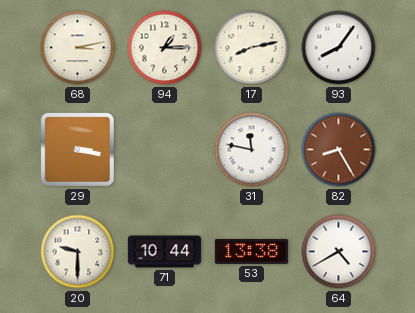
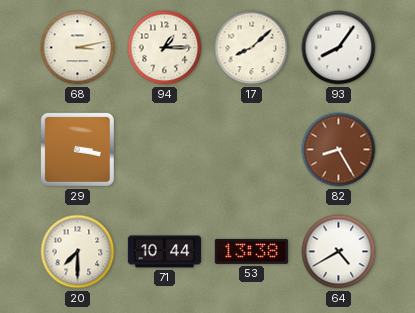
17: 8:13 -> 8:08 (252, 48)
31: 11:47 -> none (252, 150)
20: 9:30 -> 7:30 (78, 252)
